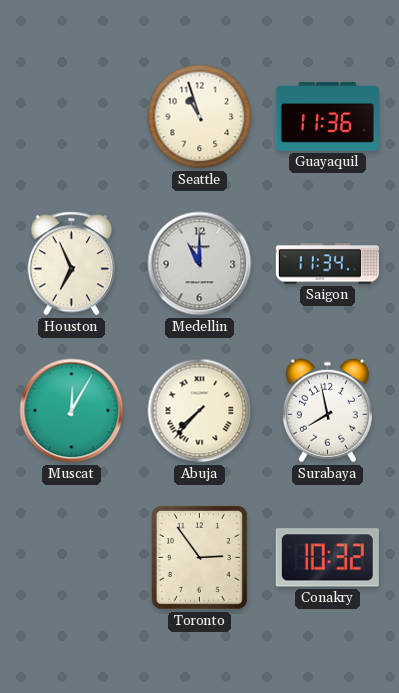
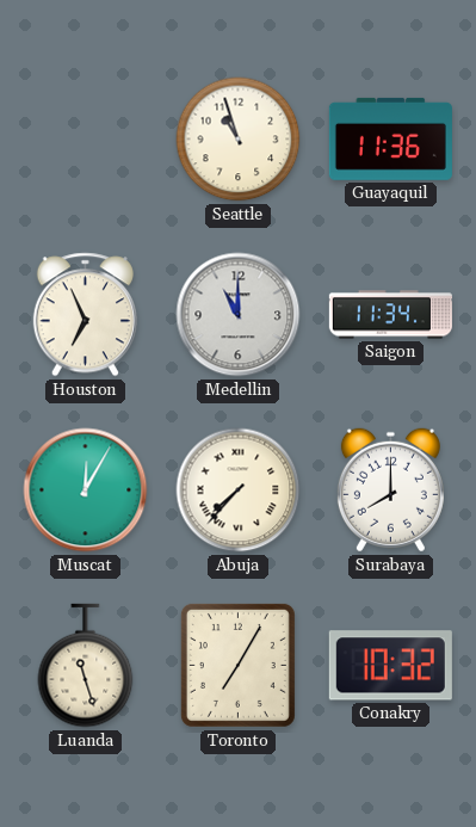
Surabaya: 7:58 -> 8:00 (390, 490)
Luanda: none -> 11:27 (86, 666)
Toronto: 2:54 -> 7:05 (237, 665)
